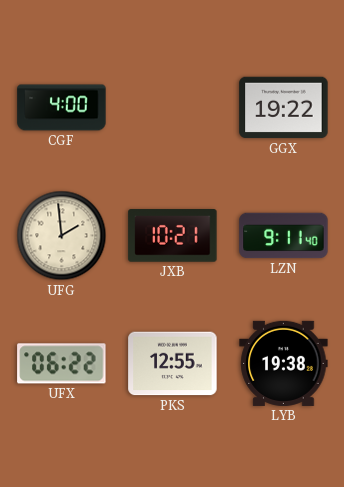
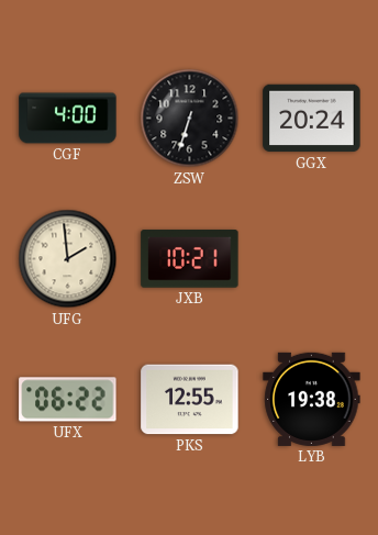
ZSW: none -> 6:33 (190, 119)
GGX: 19:22 -> 20:24 (312, 119)
LZN: 9:11 -> none (284, 236)
